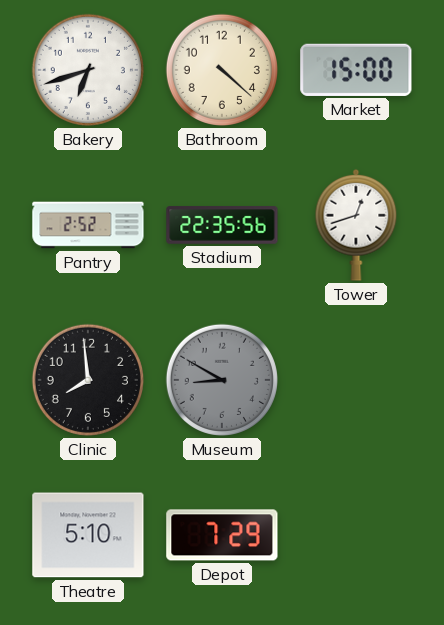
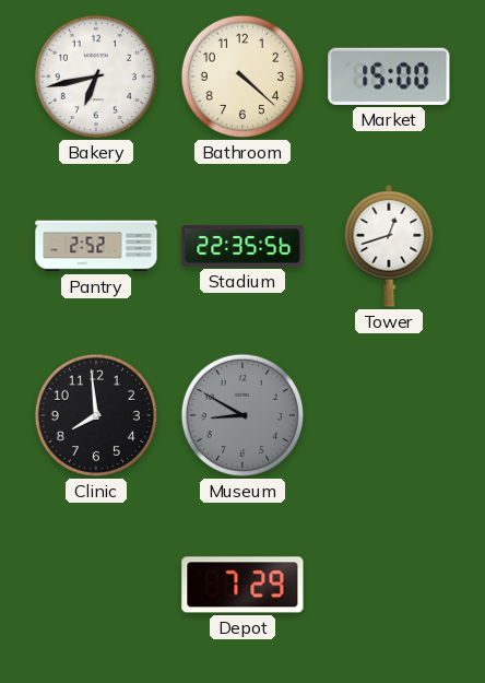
Bakery: 6:42 -> 6:43 (96, 76)
Theatre: 5:10 -> none (88, 535)
